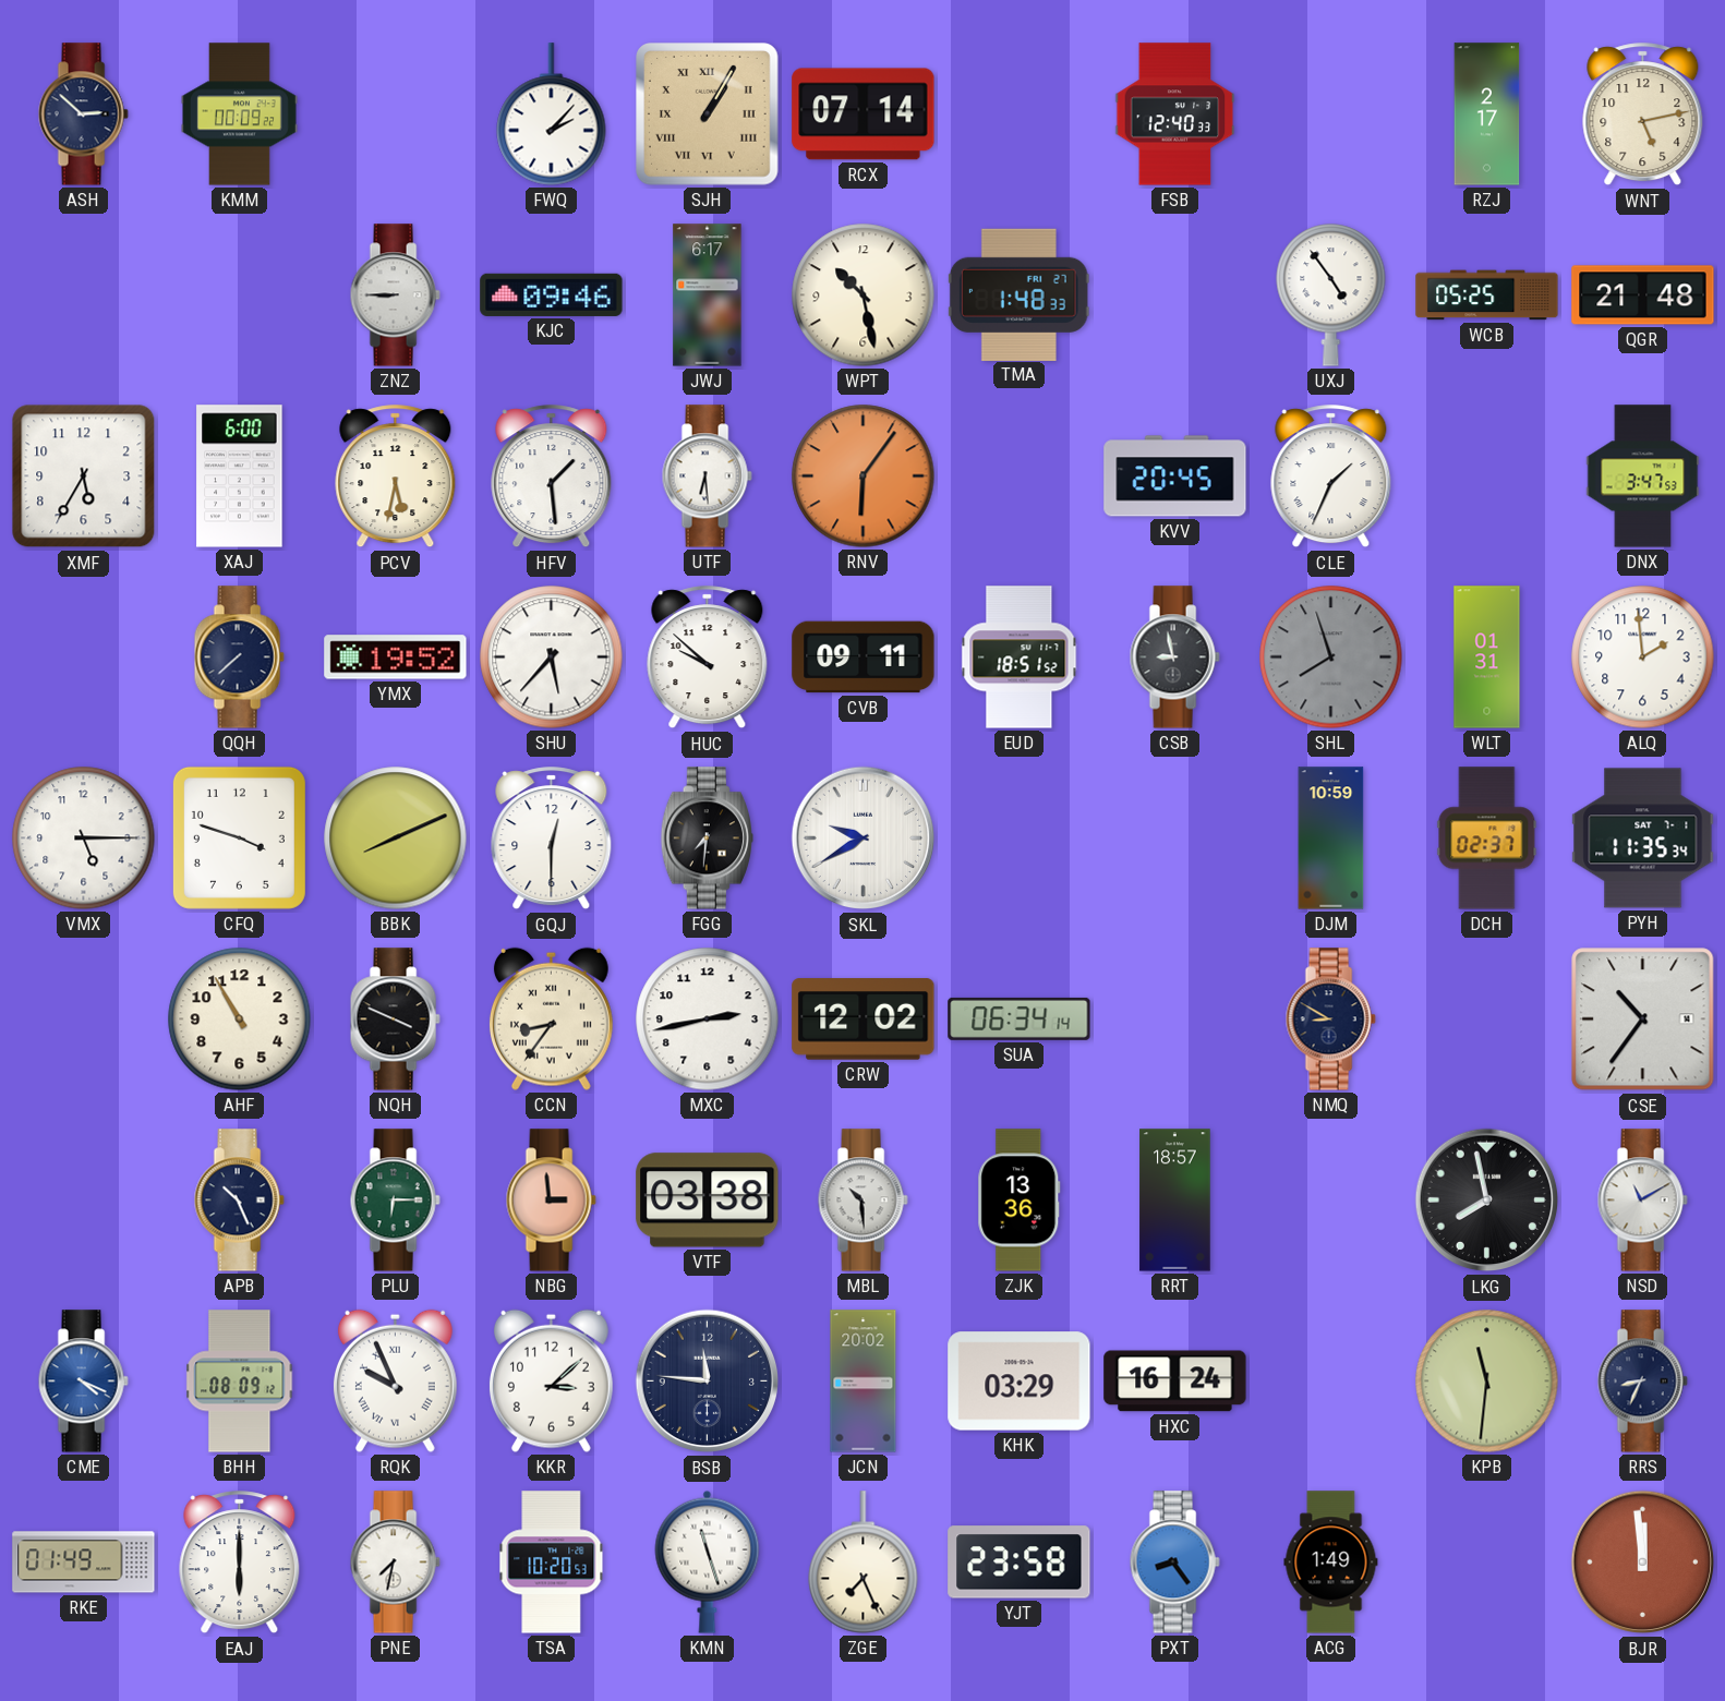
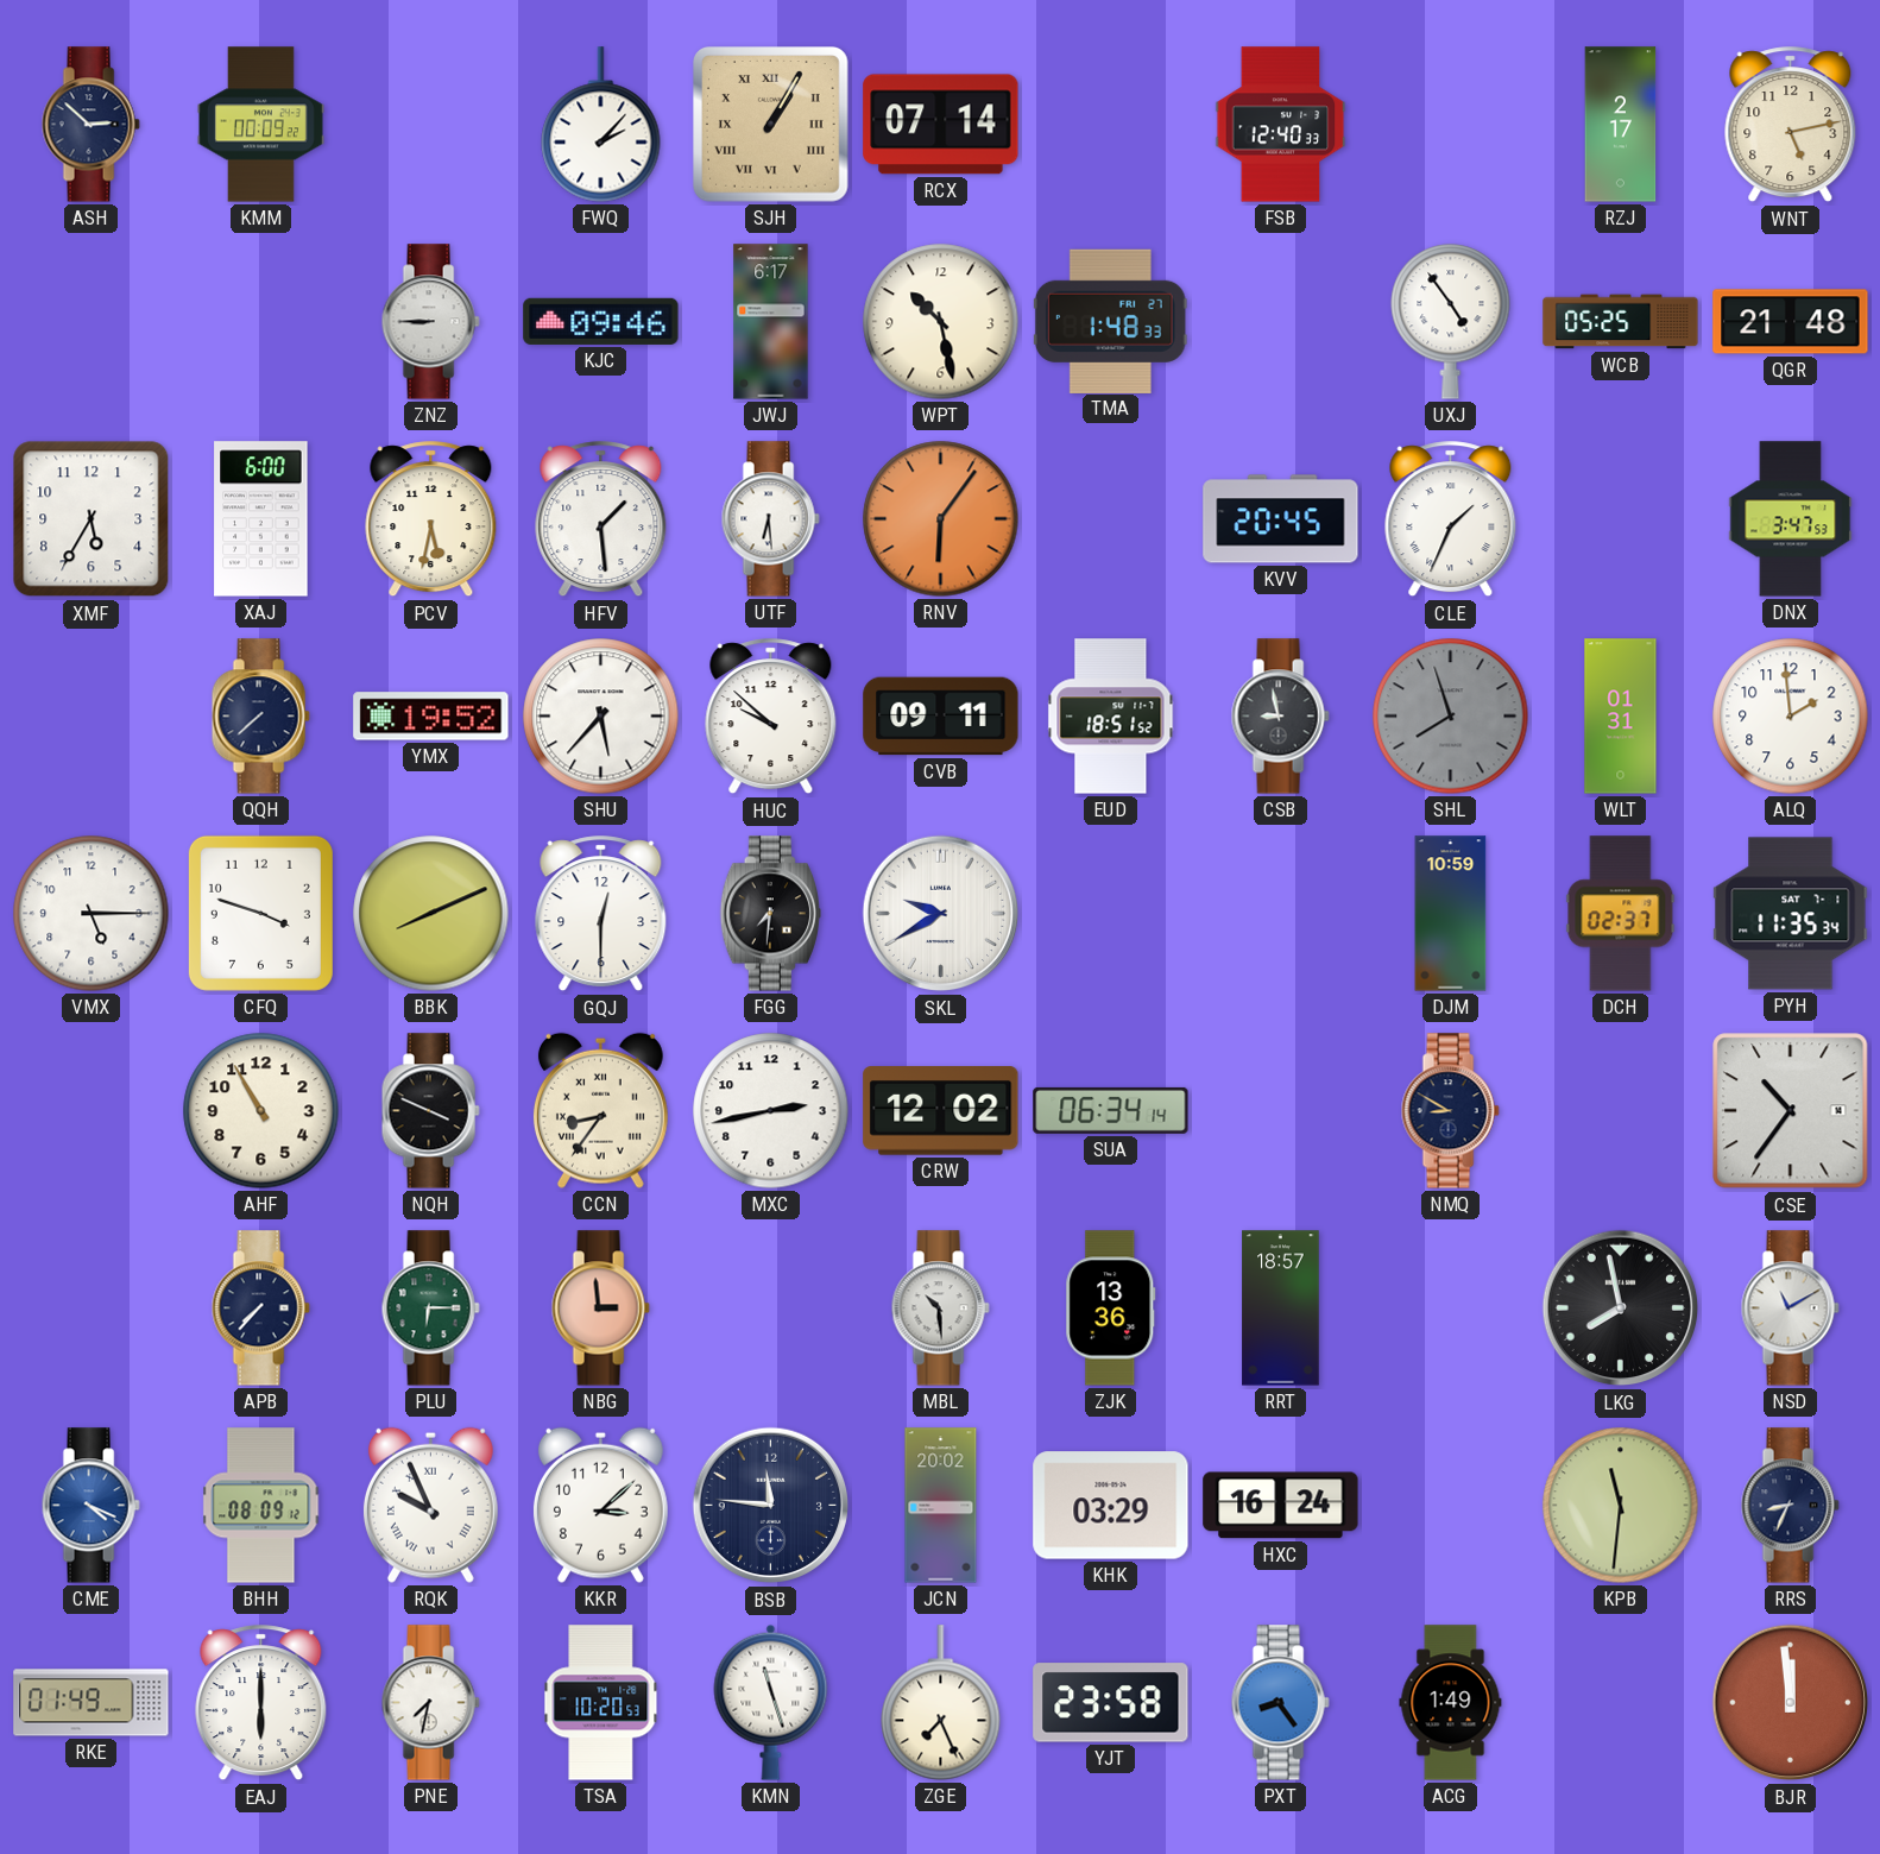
APB: 10:26 -> 7:37 (260, 1308)
VTF: 03:38 -> none (708, 1201)
